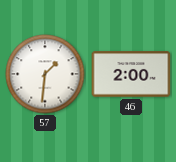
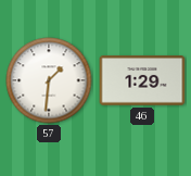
46: 2:00 -> 1:29 (142, 80)
